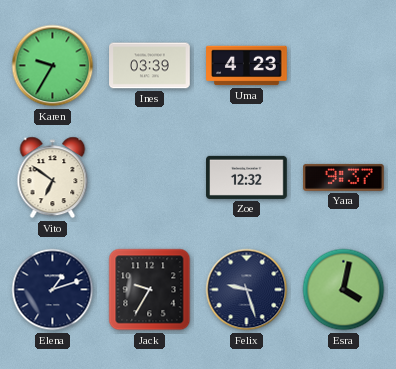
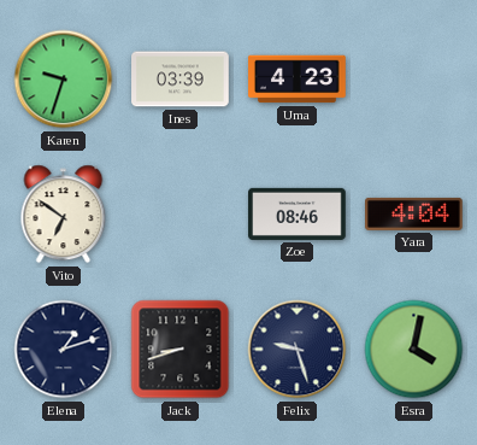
Karen: 9:35 -> 9:33 (64, 80)
Zoe: 12:32 -> 08:46 (298, 213)
Yara: 9:37 -> 4:04 (414, 213)
Jack: 9:35 -> 8:42 (181, 350)
